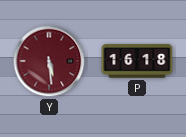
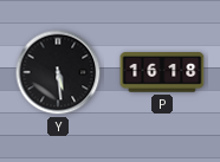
Y dial: burgundy -> black (58, 72)
